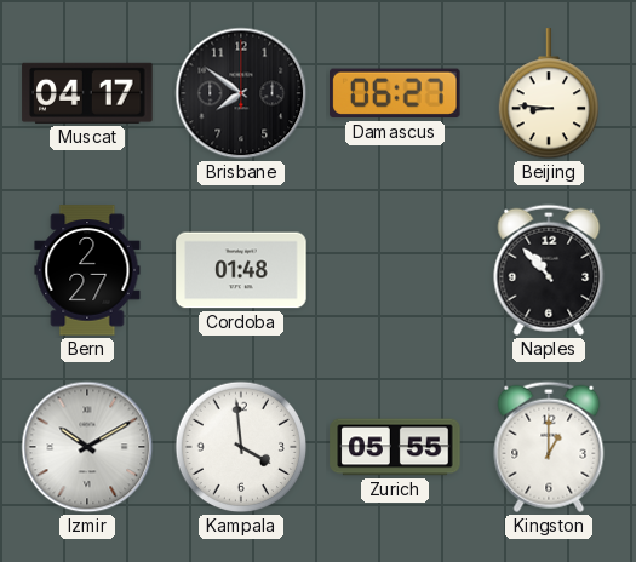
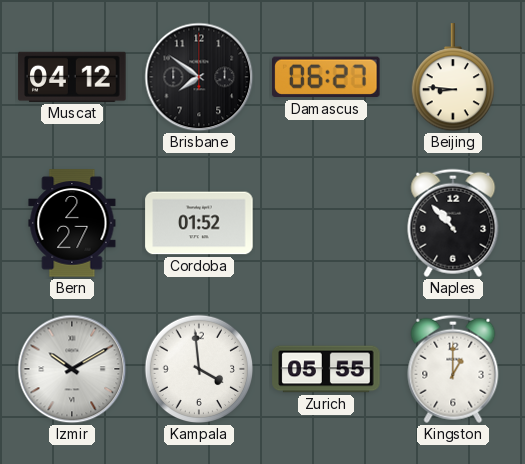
Muscat: 04:17 -> 04:12 (72, 77)
Cordoba: 01:48 -> 01:52 (199, 223)
